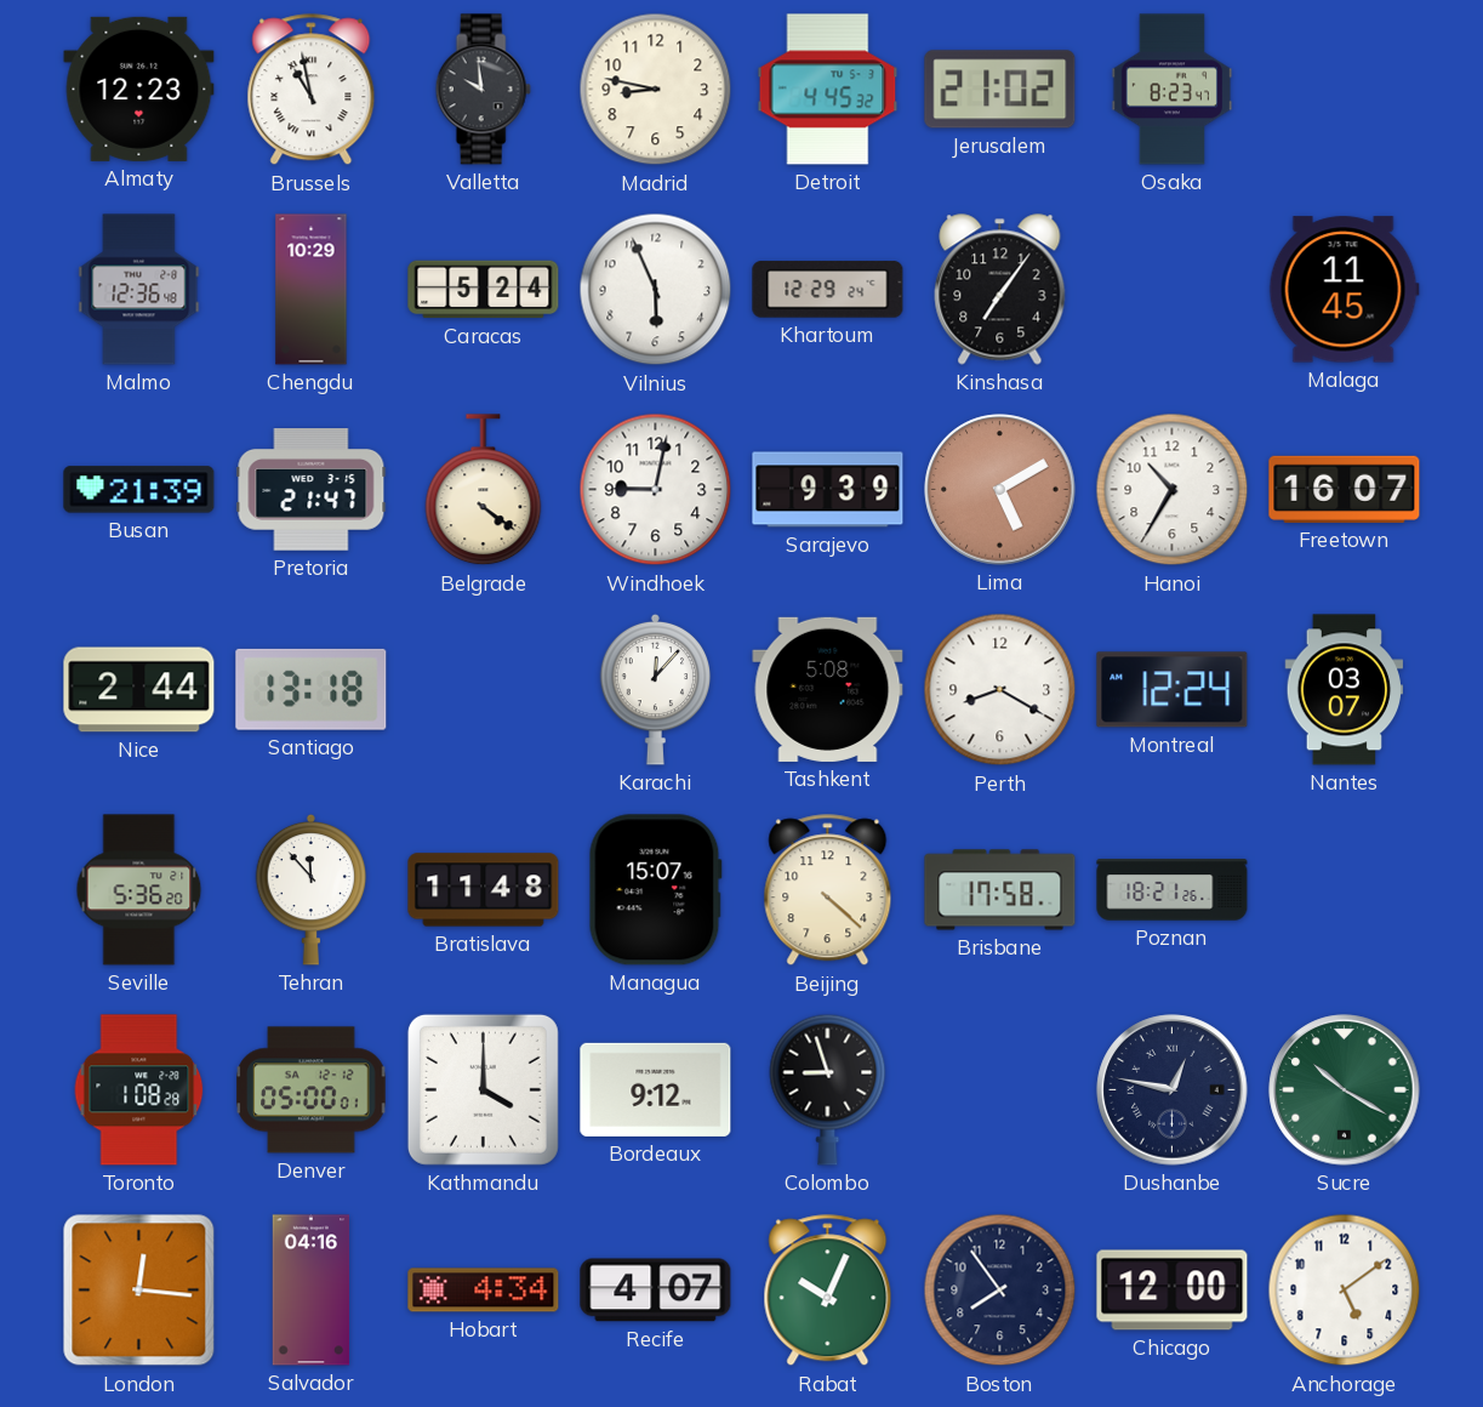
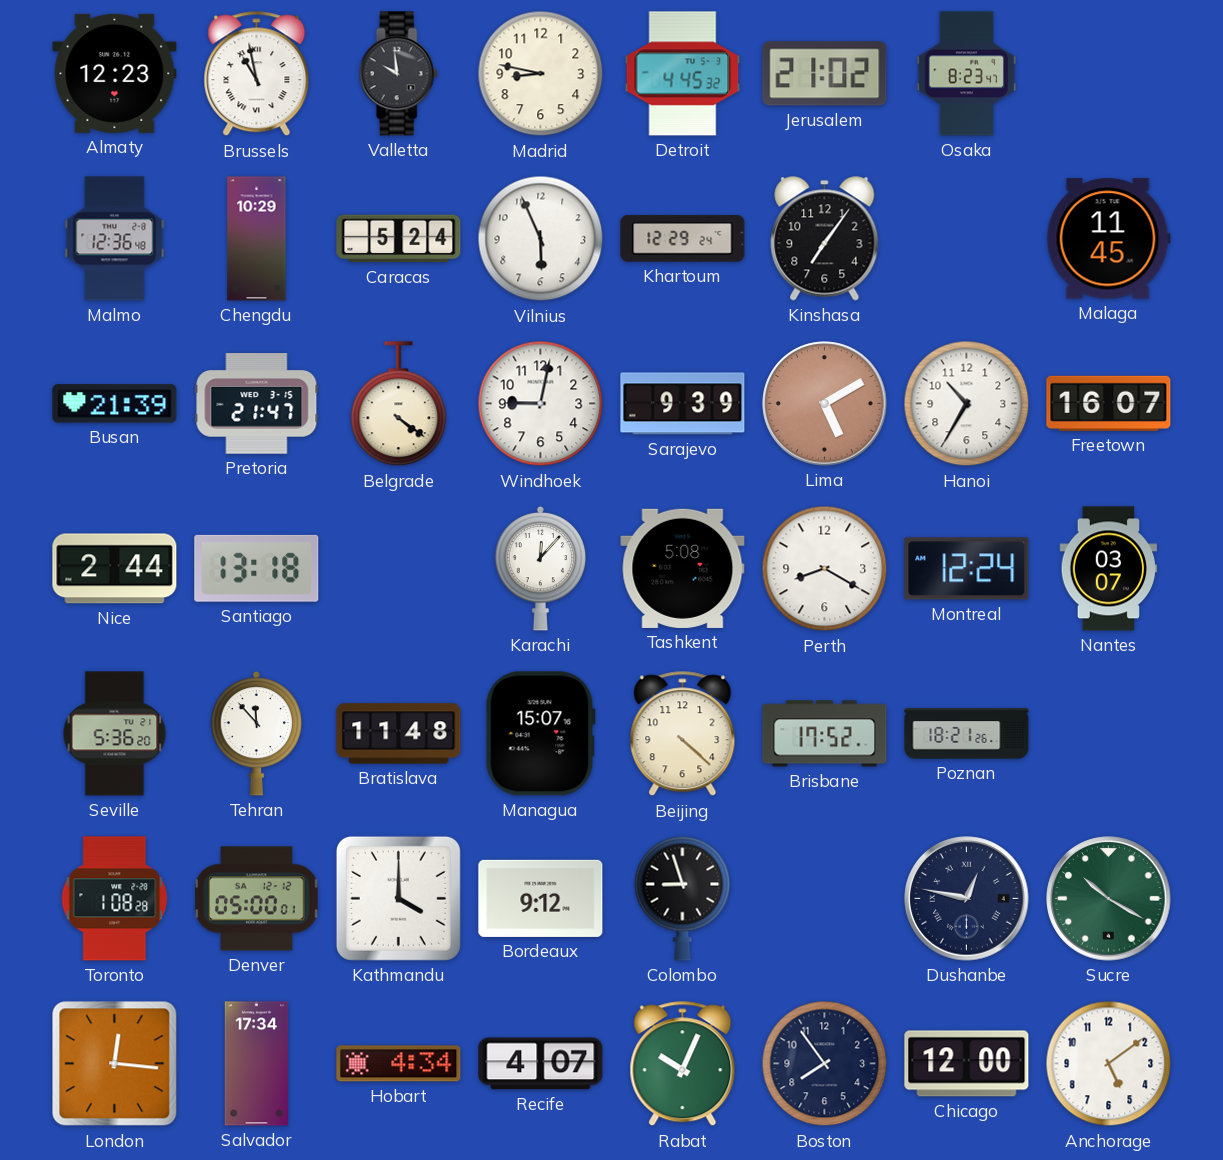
Brisbane: 17:58 -> 17:52 (825, 734)
Salvador: 04:16 -> 17:34 (257, 1064)
